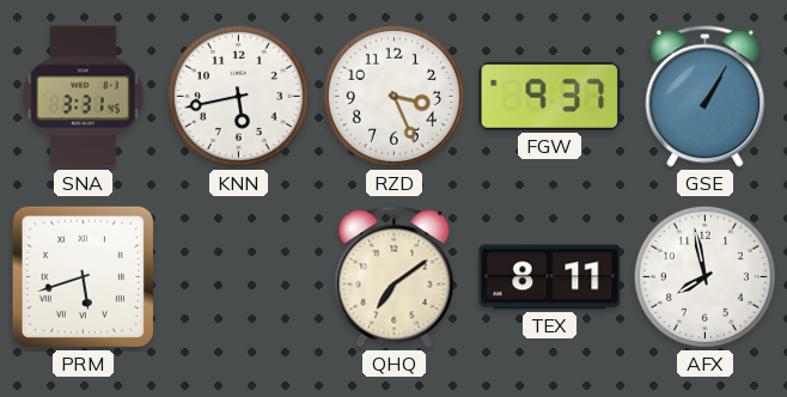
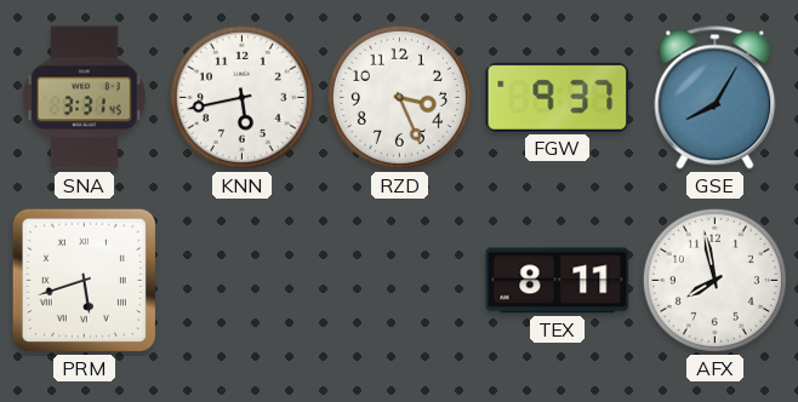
GSE: 1:05 -> 8:05 (716, 98)
QHQ: 7:09 -> none (395, 277)
